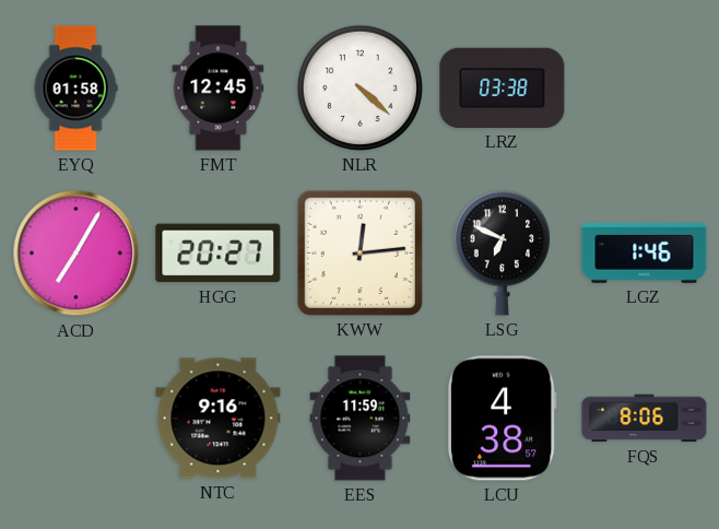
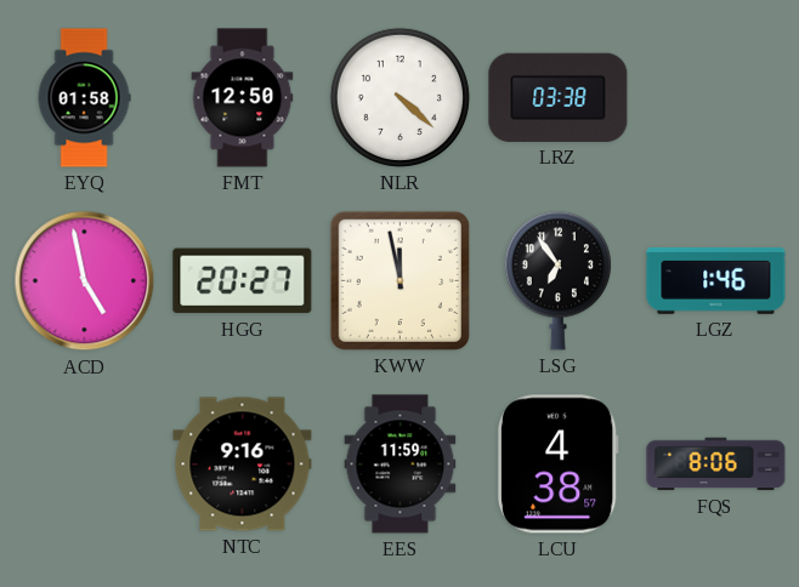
FMT: 12:45 -> 12:50 (243, 98)
ACD: 7:05 -> 4:58 (85, 281)
KWW: 12:14 -> 11:58 (399, 280)
LSG: 6:49 -> 6:54 (557, 281)
